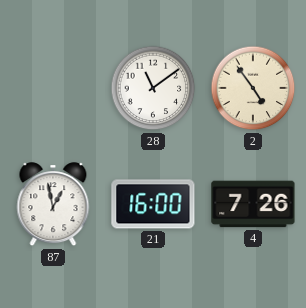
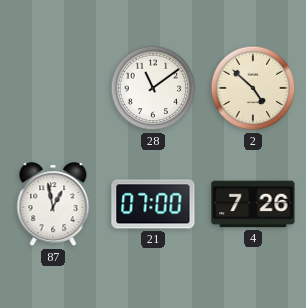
2: 4:54 -> 4:52 (253, 88)
21: 16:00 -> 07:00 (153, 204)
